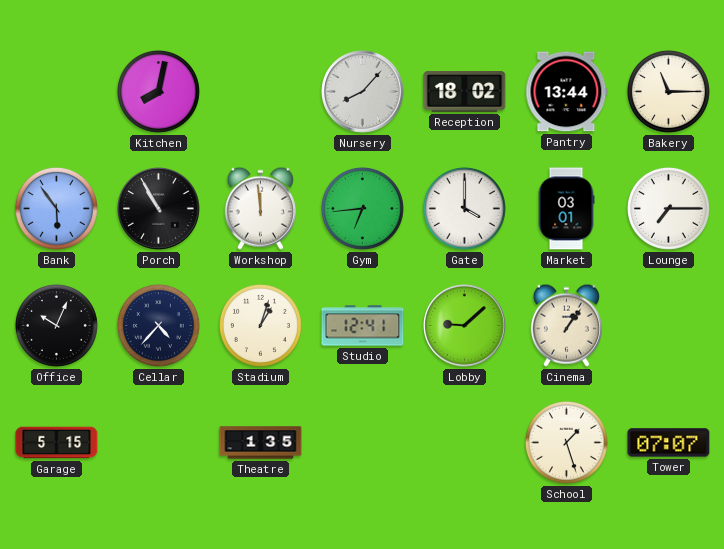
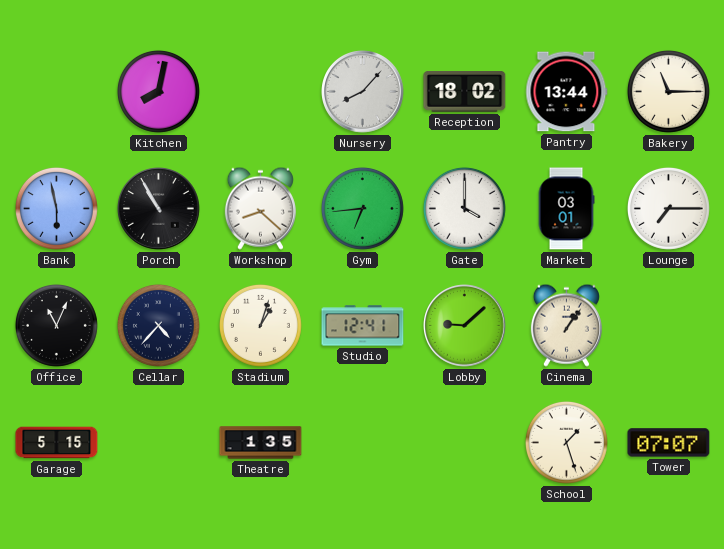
Bank: 5:54 -> 5:58 (56, 208)
Workshop: 11:59 -> 8:22 (260, 208)
Office: 10:04 -> 11:04 (56, 325)
